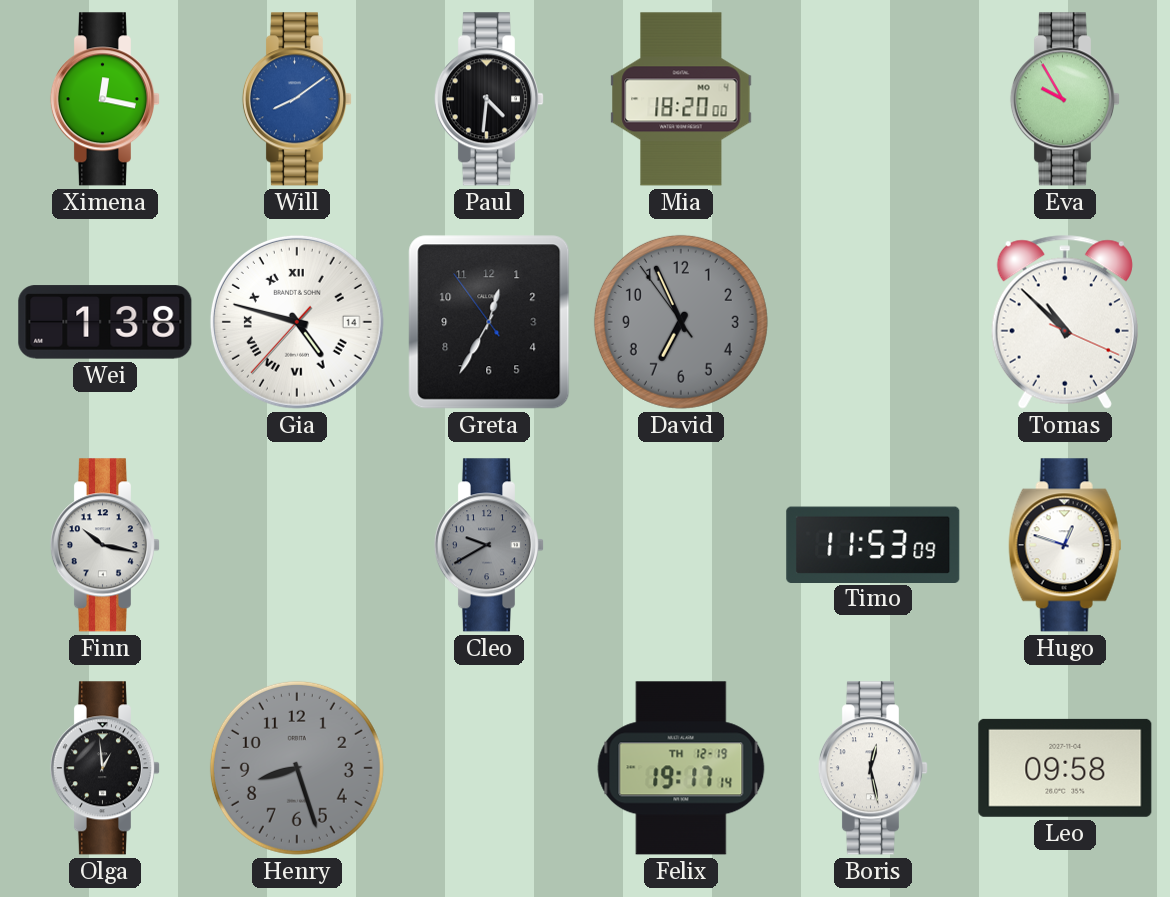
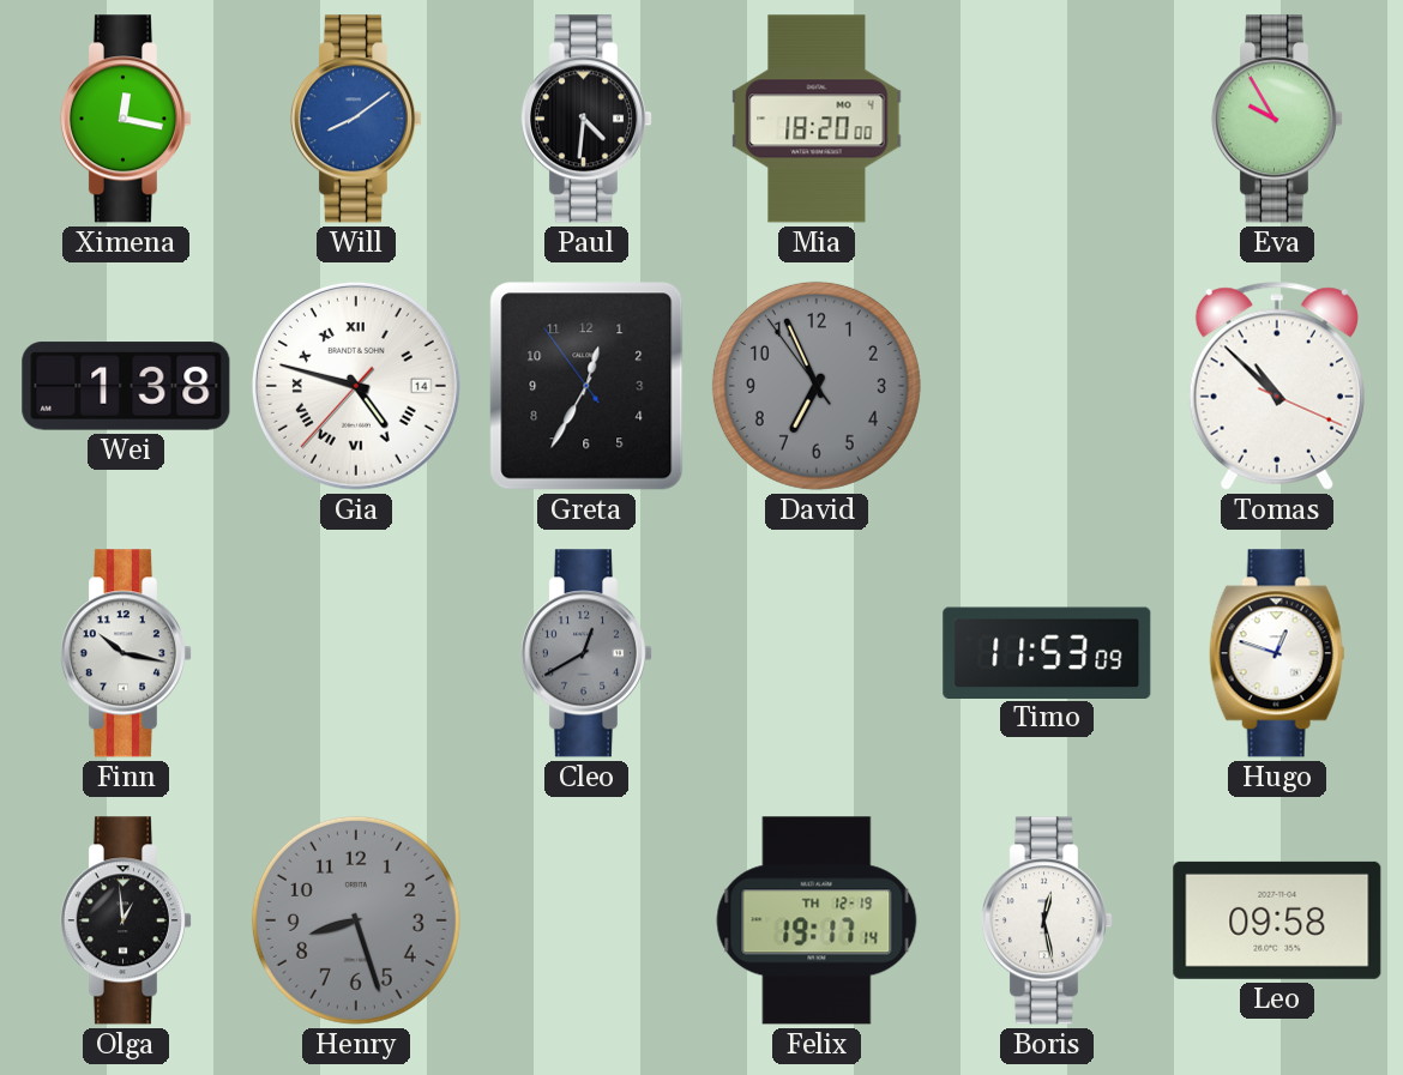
Cleo: 9:40 -> 12:40 (585, 653)
